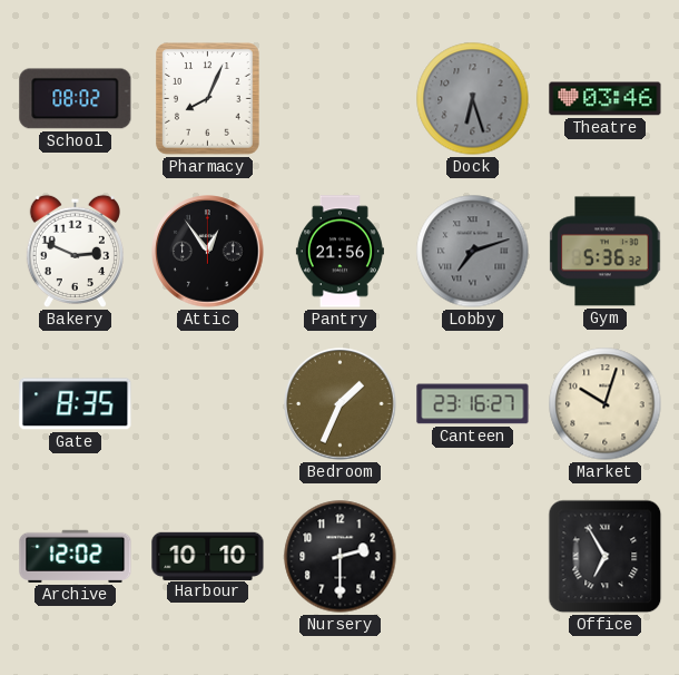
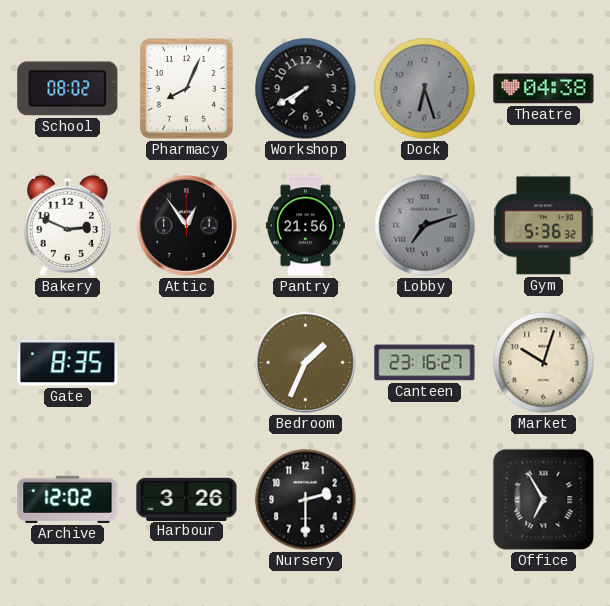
Workshop: none -> 7:40 (306, 89)
Theatre: 03:46 -> 04:38 (544, 89)
Harbour: 10:10 -> 3:26 (187, 499)
